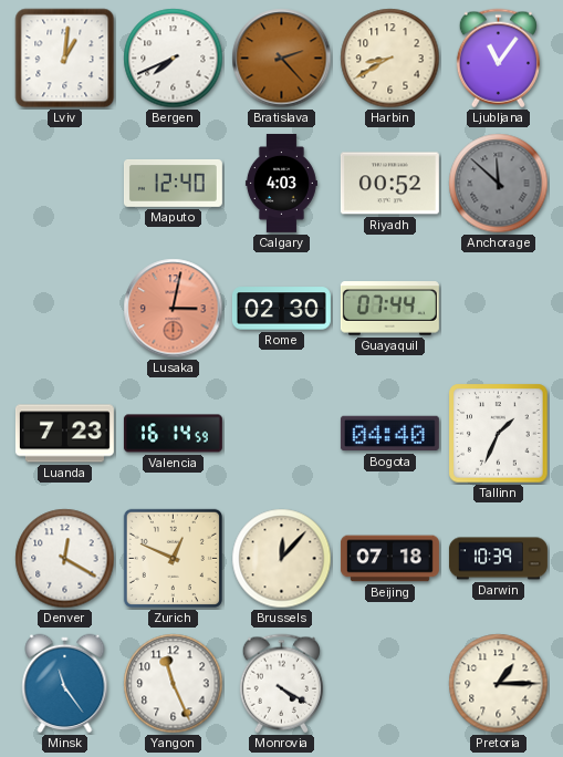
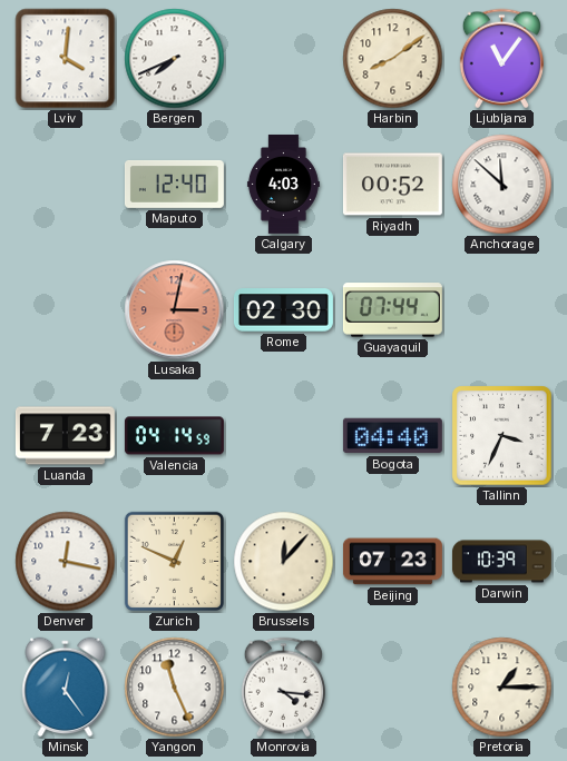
Lviv: 1:01 -> 4:01 (66, 59)
Bratislava: 2:23 -> none (282, 59)
Harbin: 8:40 -> 8:09 (393, 59)
Anchorage dial: grey -> white (502, 185)
Valencia: 16:14 -> 04:14 (174, 436)
Tallinn: 1:34 -> 3:34 (502, 436)
Denver: 12:20 -> 12:17 (66, 562)
Beijing: 07:18 -> 07:23 (392, 562)
Minsk: 11:24 -> 12:24 (66, 688)
Monrovia: 4:20 -> 4:16 (283, 688)
